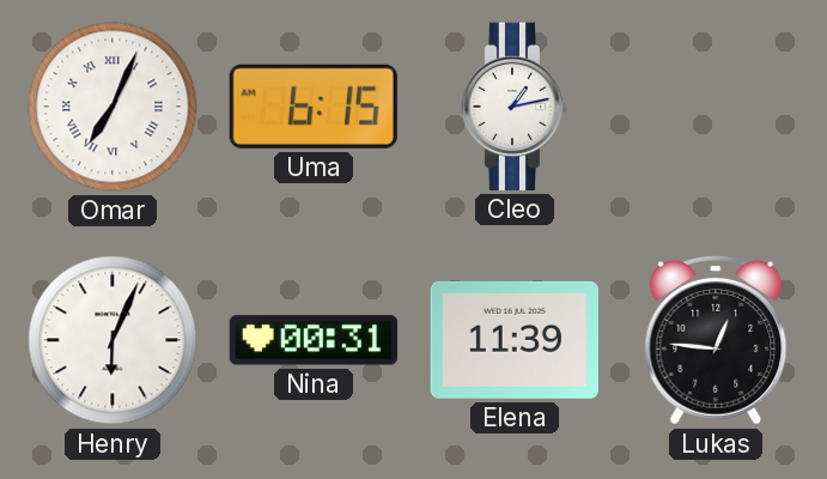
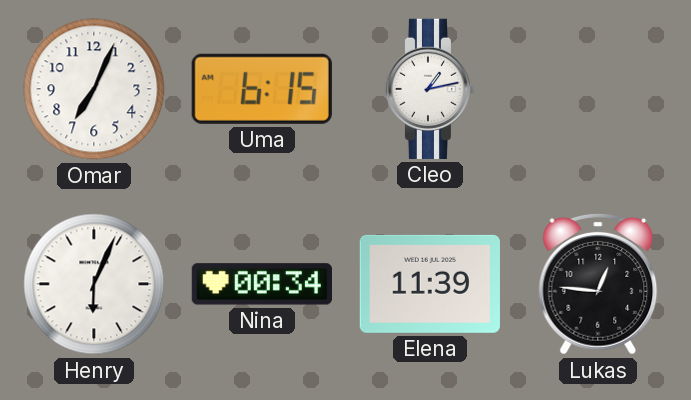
Omar numerals: Roman -> Arabic (94, 89)
Nina: 00:31 -> 00:34 (262, 284)
